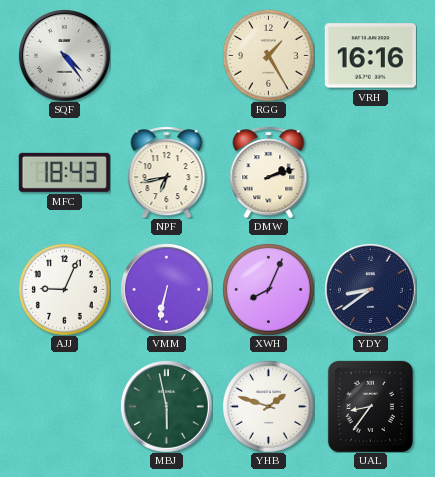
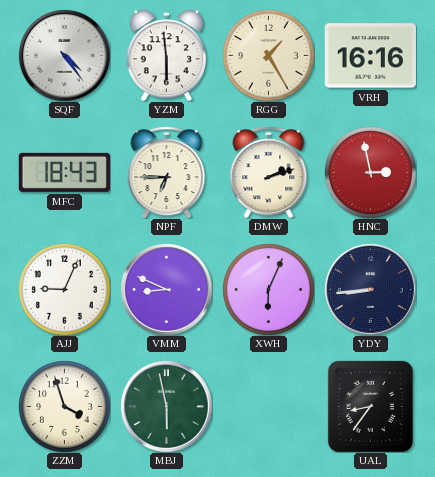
YZM: none -> 5:59 (166, 55)
NPF: 6:43 -> 6:45 (167, 172)
HNC: none -> 2:58 (371, 173)
VMM: 6:32 -> 8:49 (166, 289)
XWH: 8:04 -> 6:04 (269, 290)
YDY: 8:39 -> 8:44 (370, 289)
ZZM: none -> 3:57 (65, 407)
YHB: 1:48 -> none (269, 407)
